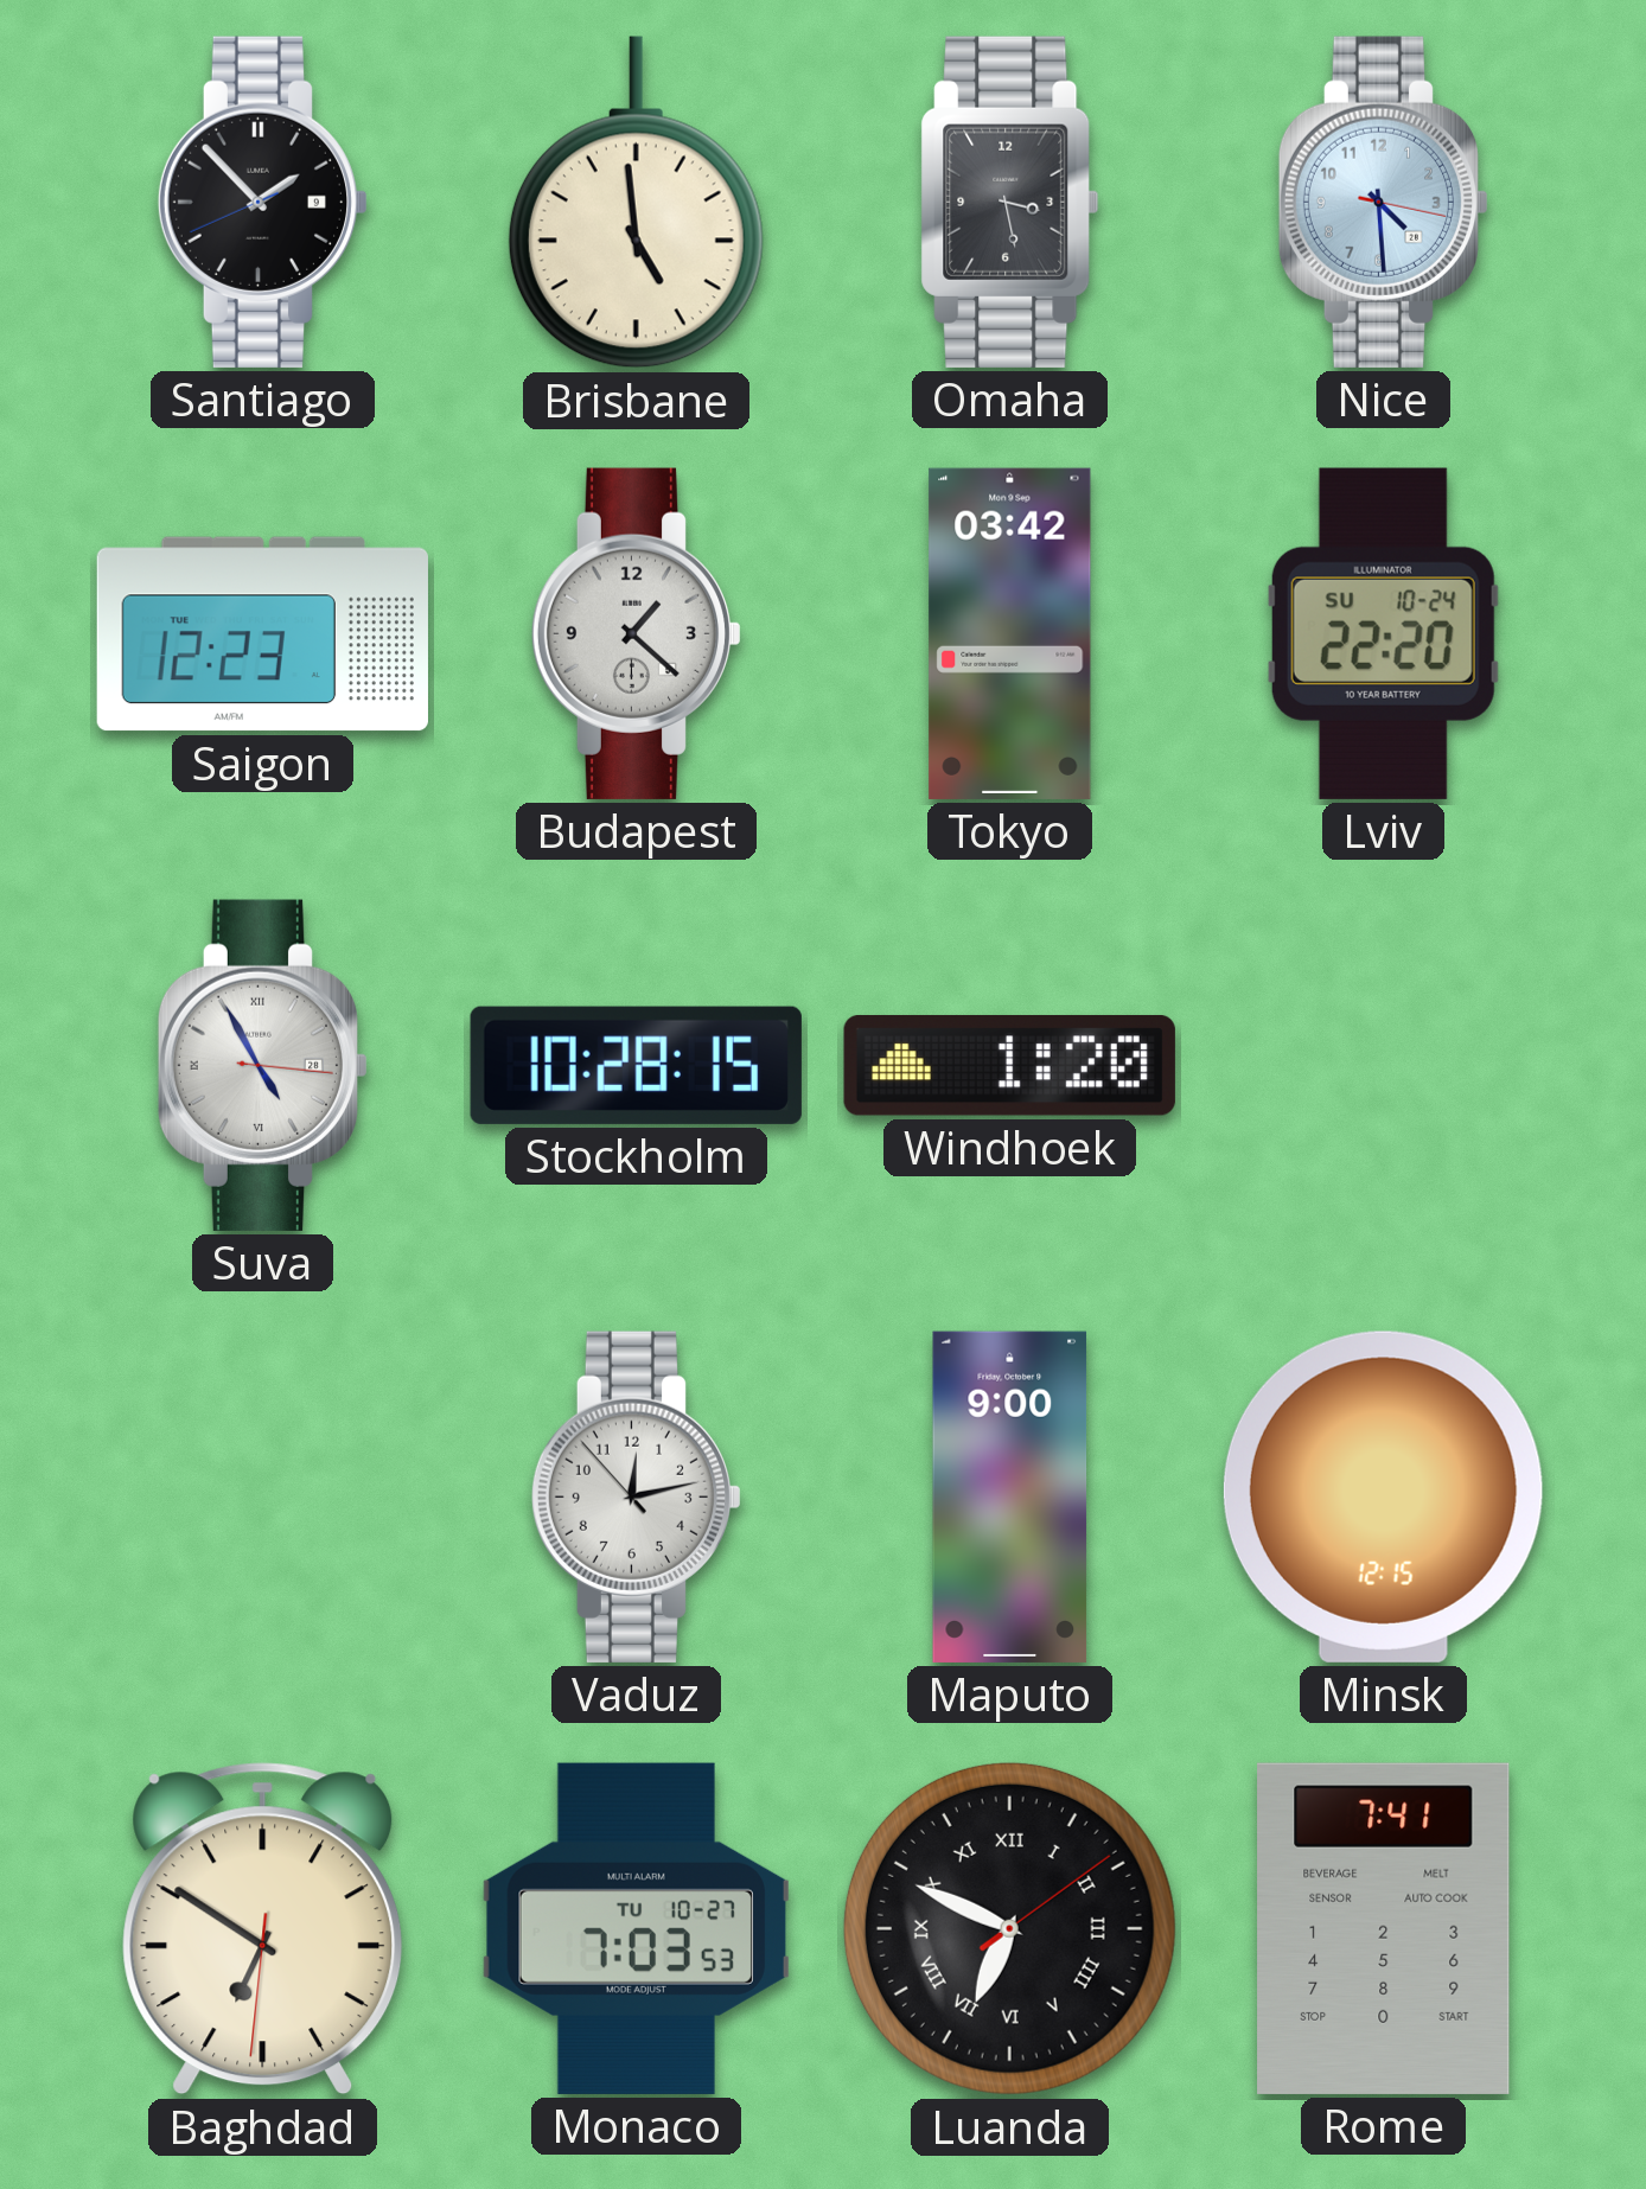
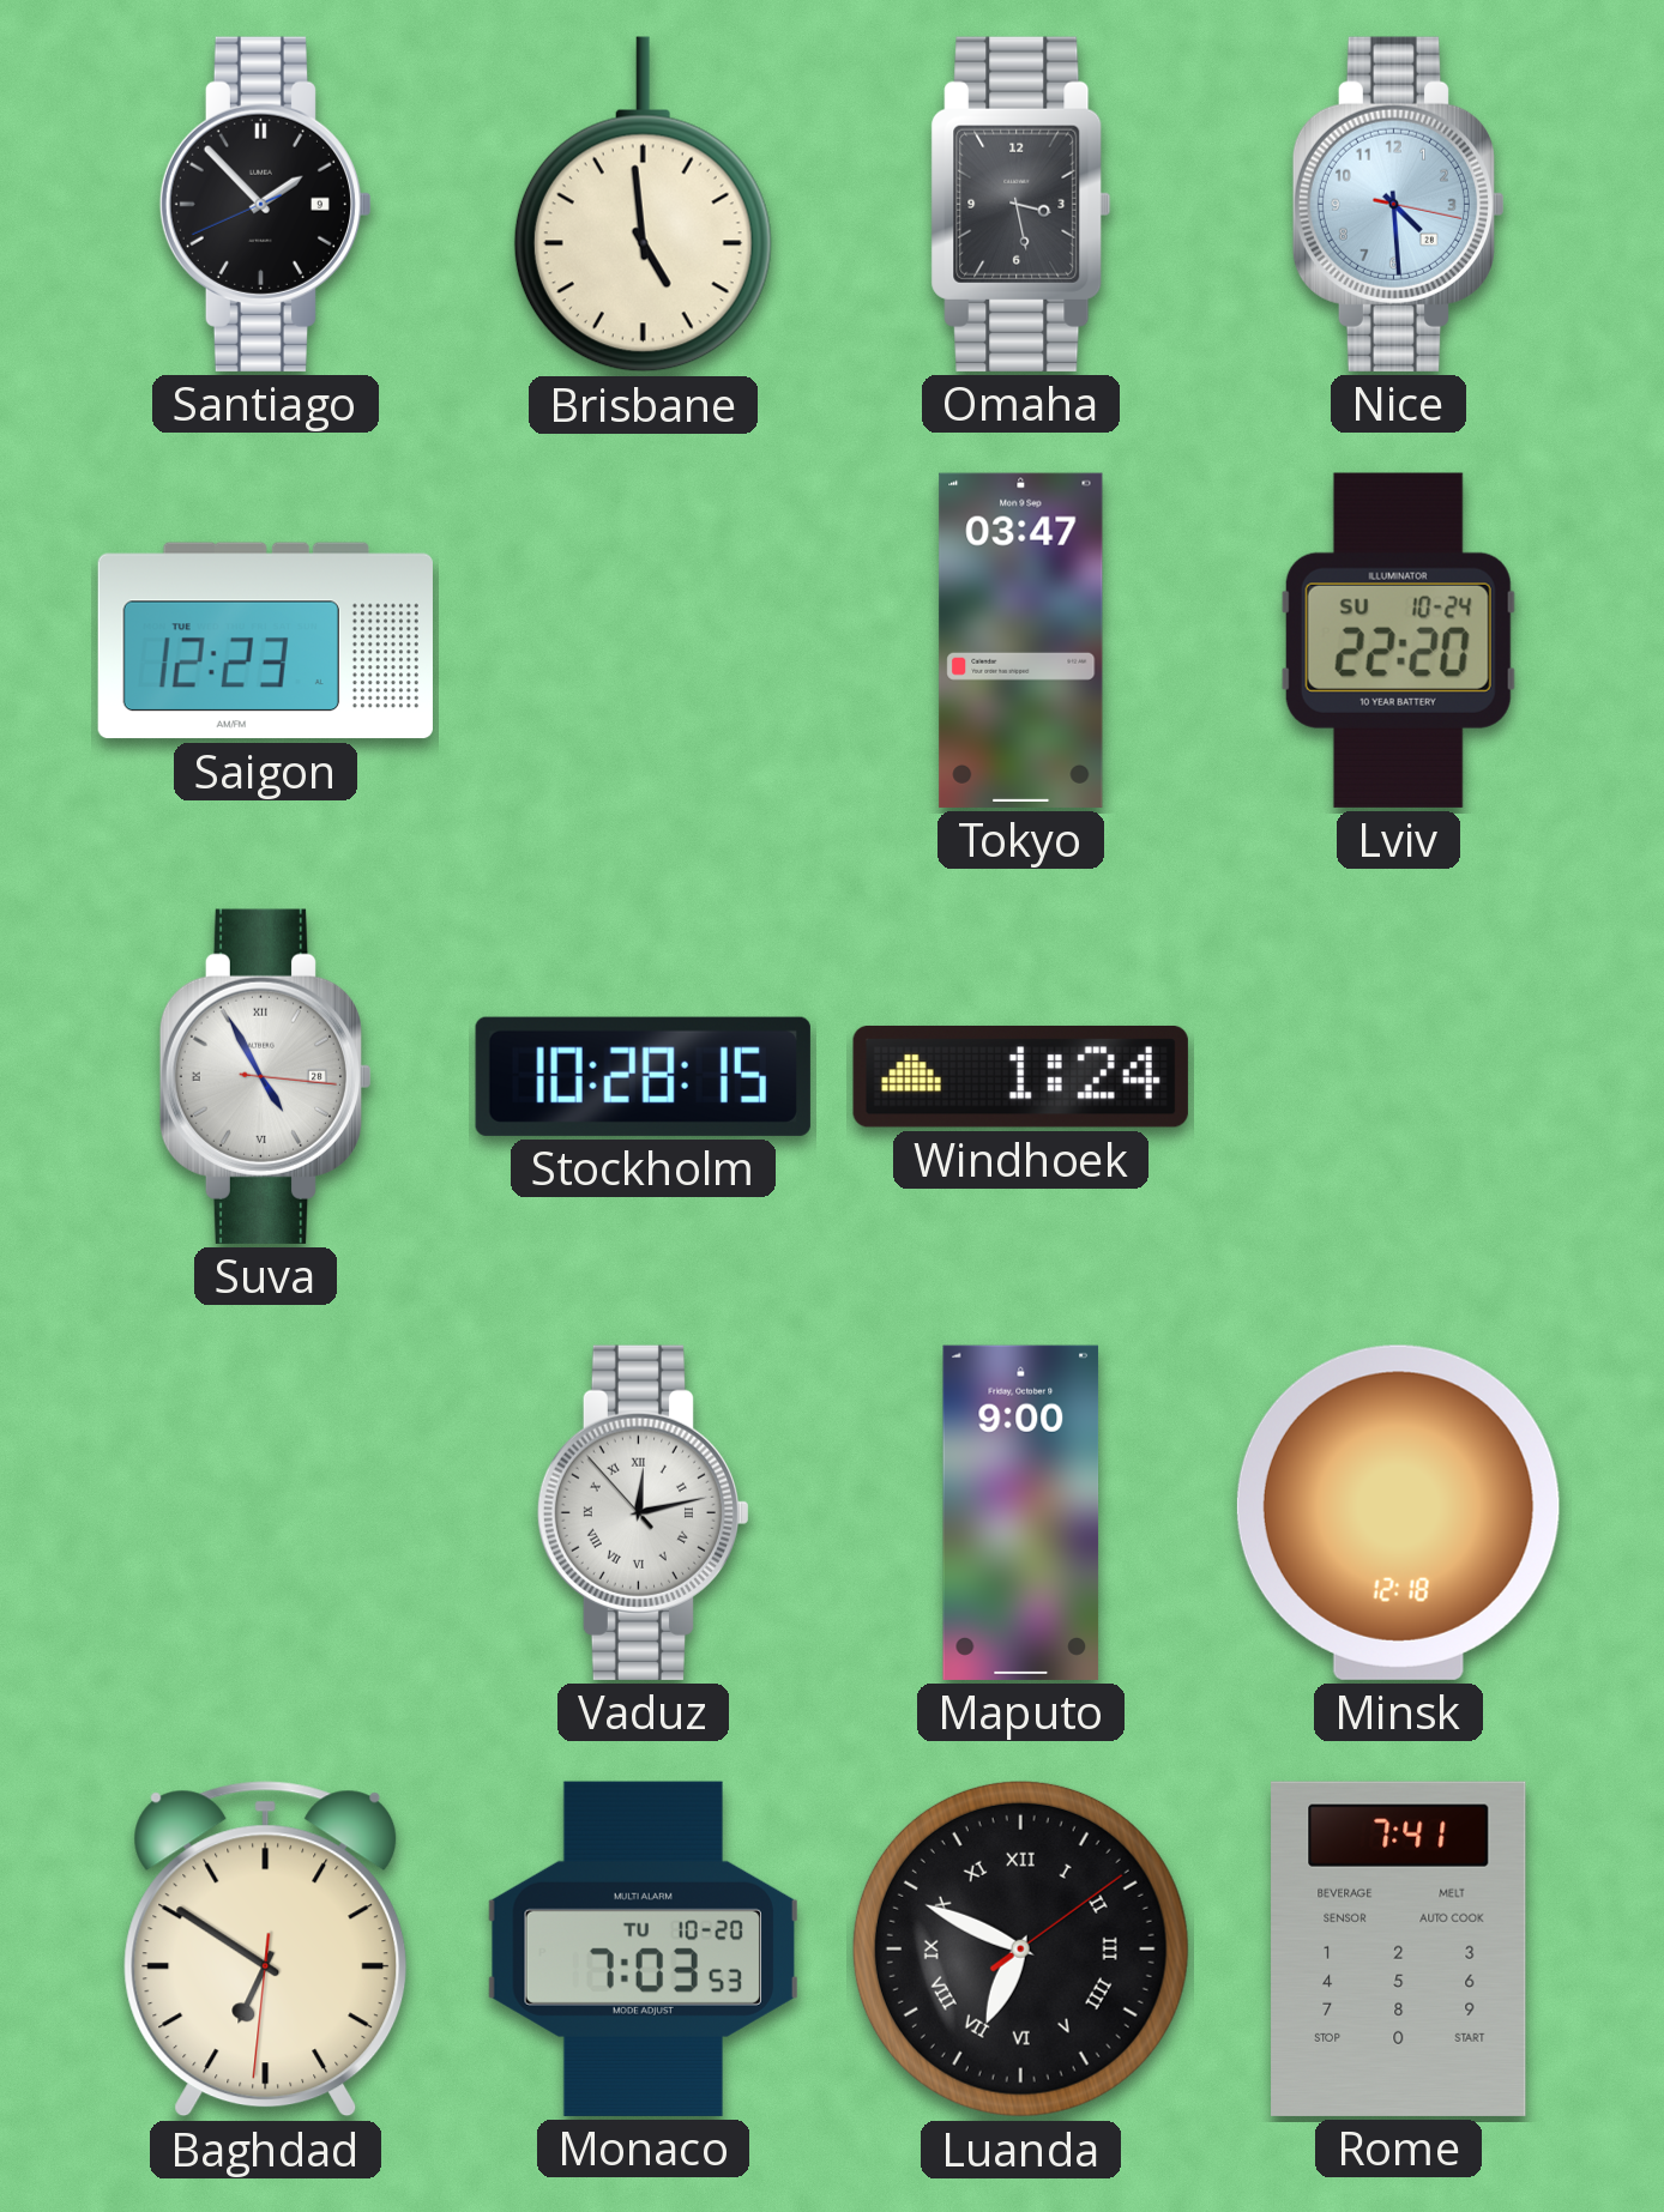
Budapest: 1:22 -> none (636, 633)
Tokyo: 03:42 -> 03:47 (1021, 640)
Windhoek: 1:20 -> 1:24 (1020, 1076)
Vaduz numerals: Arabic -> Roman (643, 1512)
Minsk: 12:15 -> 12:18 (1398, 1512)
Monaco date: TU 10-27 -> TU 10-20 (643, 1948)
